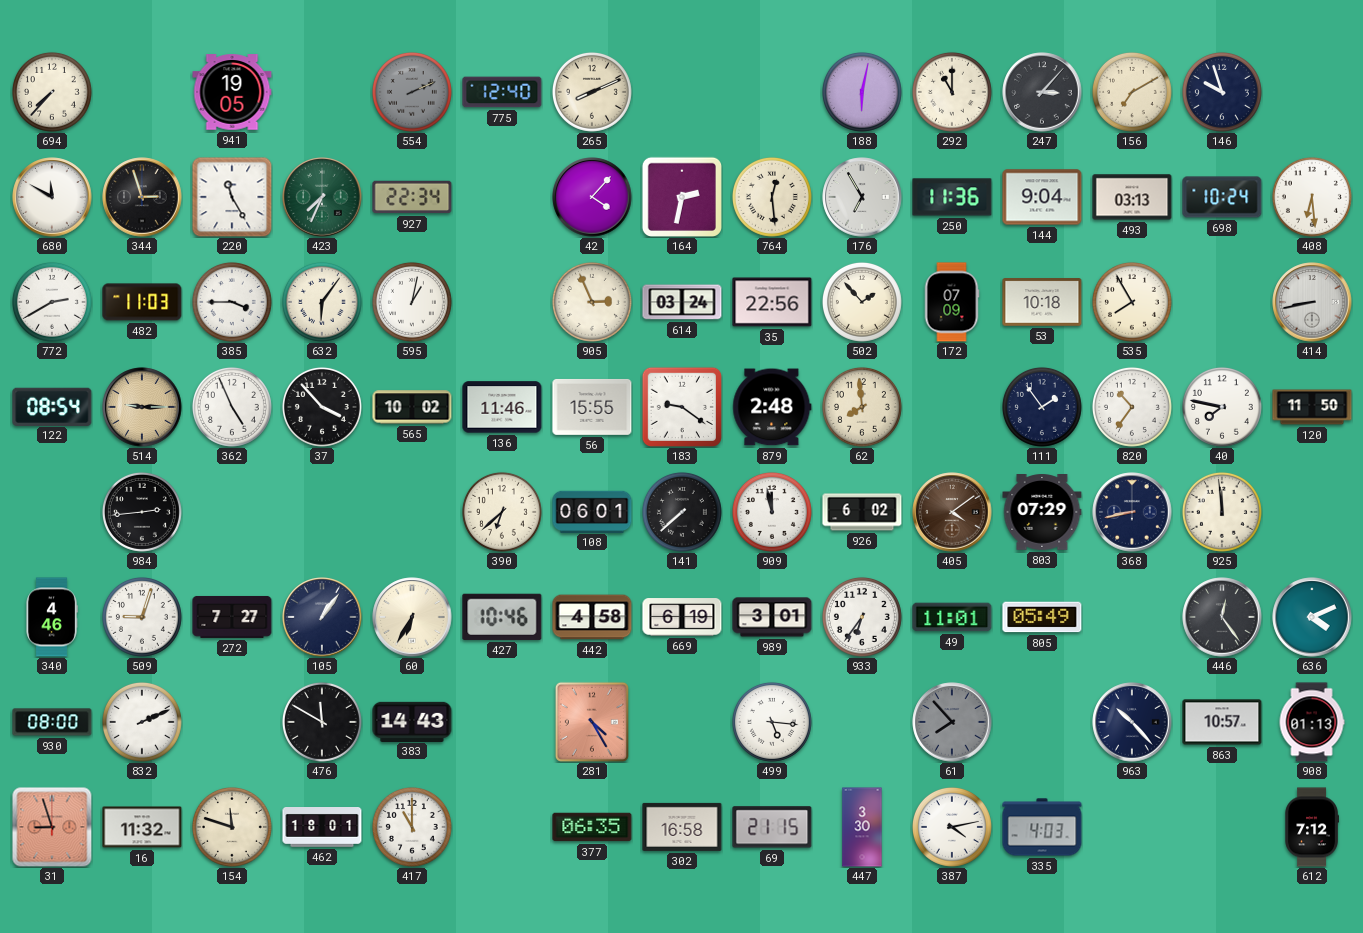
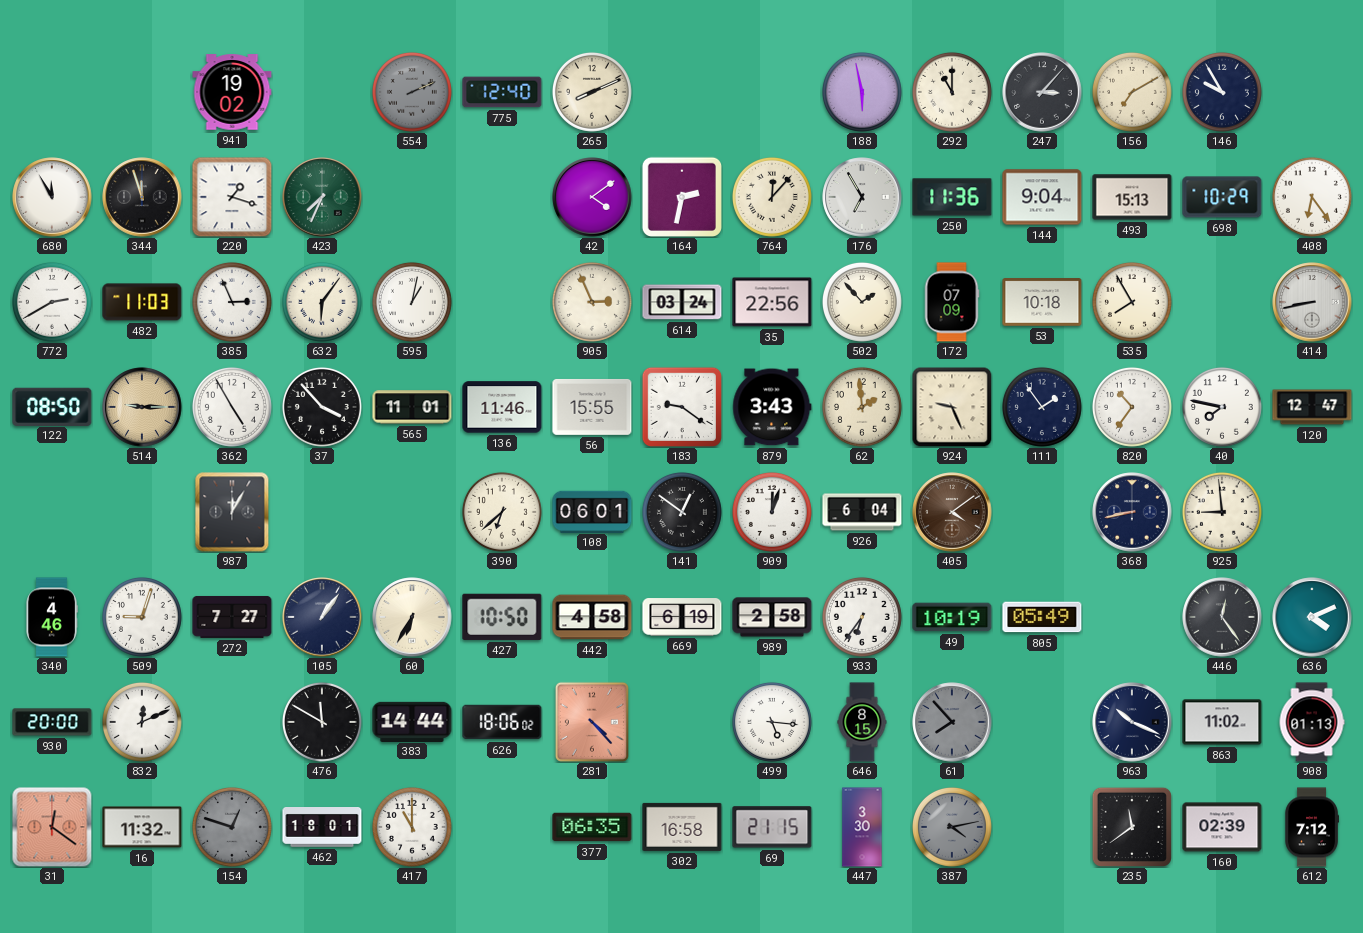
694: 7:37 -> none (52, 92)
941: 19:05 -> 19:02 (232, 92)
188: 6:02 -> 5:58 (862, 92)
146: 9:57 -> 9:55 (1222, 92)
680: 11:50 -> 11:55 (52, 197)
344: 2:57 -> 11:57 (142, 197)
220: 11:25 -> 1:18 (232, 197)
927: 22:34 -> none (412, 197)
42: 4:07 -> 4:09 (592, 197)
764: 12:29 -> 12:07 (772, 197)
493: 03:13 -> 15:13 (1132, 197)
698: 10:24 -> 10:29 (1222, 197)
408: 6:29 -> 6:24 (1312, 197)
385: 3:45 -> 2:56 (232, 302)
122: 08:54 -> 08:50 (52, 406)
362: 4:56 -> 4:55 (232, 407)
565: 10:02 -> 11:01 (412, 407)
879: 2:48 -> 3:43 (772, 407)
62: 7:59 -> 1:59 (862, 407)
924: none -> 9:26 (952, 407)
120: 11:50 -> 12:47 (1312, 407)
984: 2:44 -> none (142, 512)
987: none -> 12:05 (232, 512)
141: 7:38 -> 12:51 (682, 512)
909: 11:58 -> 12:03 (772, 512)
926: 6:02 -> 6:04 (862, 512)
803: 07:29 -> none (1042, 513)
925: 11:59 -> 8:59 (1222, 512)
427: 10:46 -> 10:50 (502, 617)
989: 3:01 -> 2:58 (772, 617)
49: 11:01 -> 10:19 (952, 617)
930: 08:00 -> 20:00 (52, 722)
832: 2:11 -> 12:11 (142, 722)
383: 14:43 -> 14:44 (412, 721)
626: none -> 18:06 (502, 722)
281: 4:25 -> 4:23 (592, 722)
646: none -> 8:15 (862, 722)
963: 10:23 -> 10:19 (1132, 722)
863: 10:57 -> 11:02 (1222, 722)
31: 8:57 -> 12:21 (52, 827)
154: 11:48 -> 12:48 (232, 827)
154 dial: cream -> grey (232, 827)
387 dial: white -> grey (952, 827)
335: 4:03 -> none (1042, 827)
235: none -> 11:39 (1131, 826)
160: none -> 02:39 (1222, 827)
